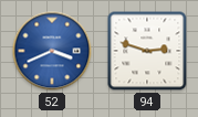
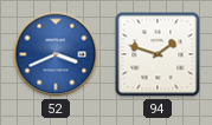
94: 2:48 -> 1:48 (158, 54)
